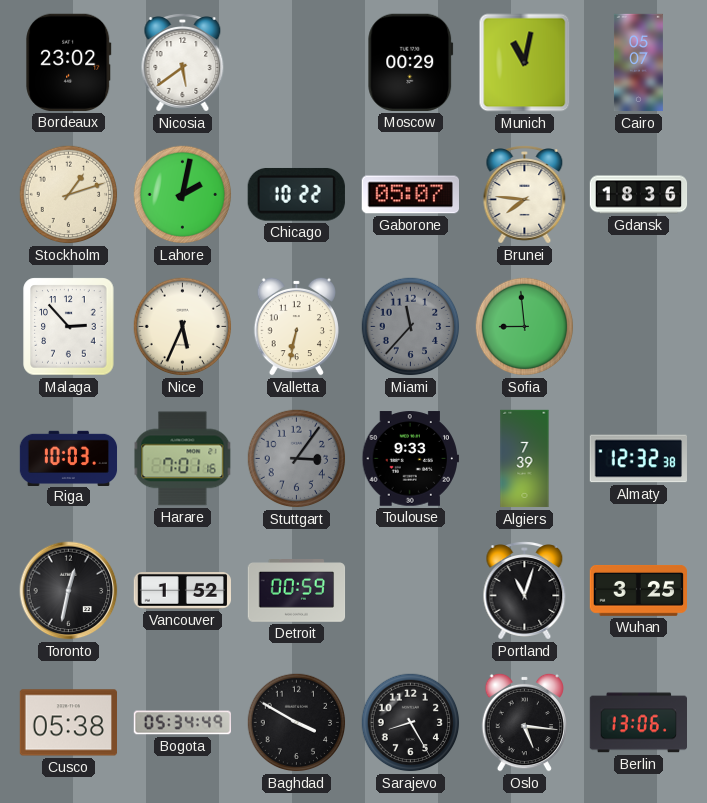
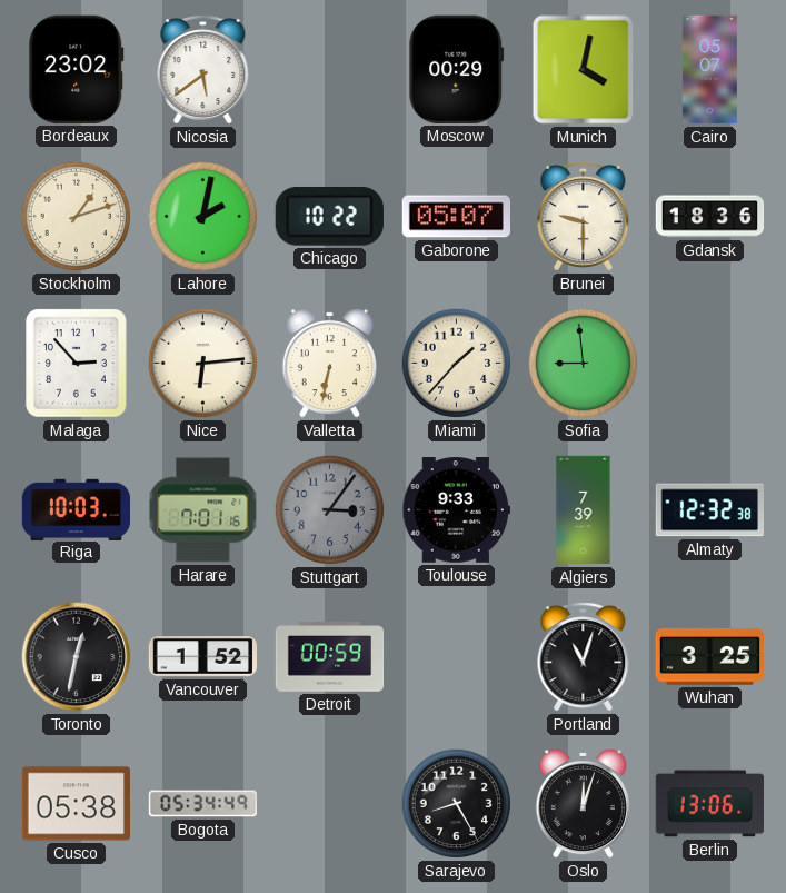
Munich: 11:02 -> 4:02 (584, 70)
Brunei: 7:46 -> 9:30 (584, 217)
Nice: 5:34 -> 6:14 (203, 364)
Miami: 11:37 -> 1:37 (457, 364)
Miami dial: grey -> cream (457, 364)
Baghdad: 3:50 -> none (297, 723)
Oslo: 5:16 -> 12:03 (583, 803)
